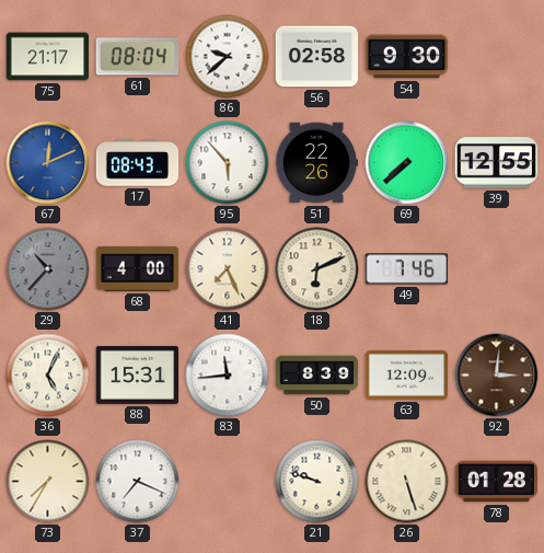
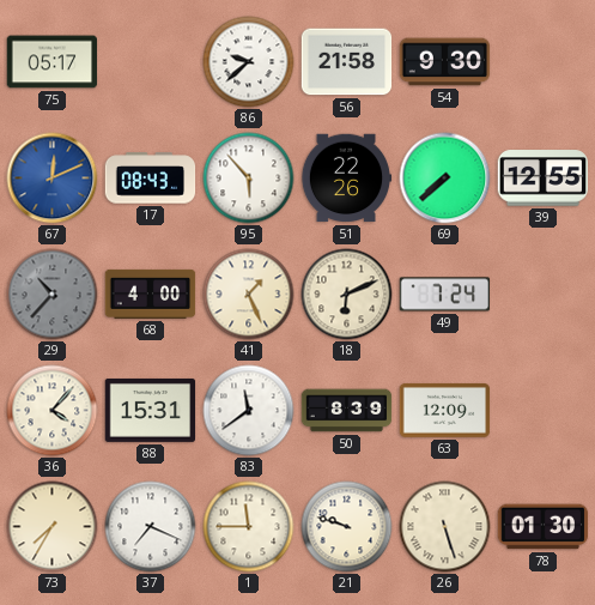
75: 21:17 -> 05:17 (53, 62)
61: 08:04 -> none (138, 57)
56: 02:58 -> 21:58 (347, 62)
41: 7:26 -> 1:26 (249, 295)
49: 7:46 -> 7:24 (445, 295)
36: 5:04 -> 4:07 (53, 411)
83: 11:44 -> 11:39 (249, 411)
92: 3:01 -> none (497, 376)
1: none -> 11:45 (249, 527)
78: 01:28 -> 01:30 (544, 527)
